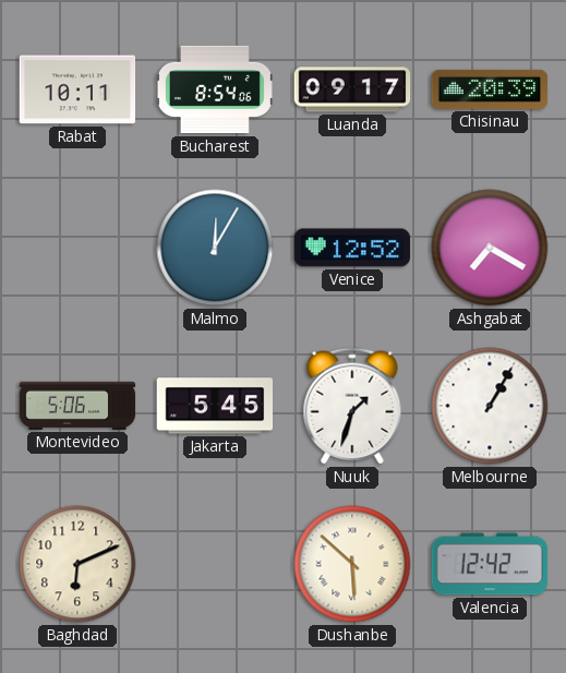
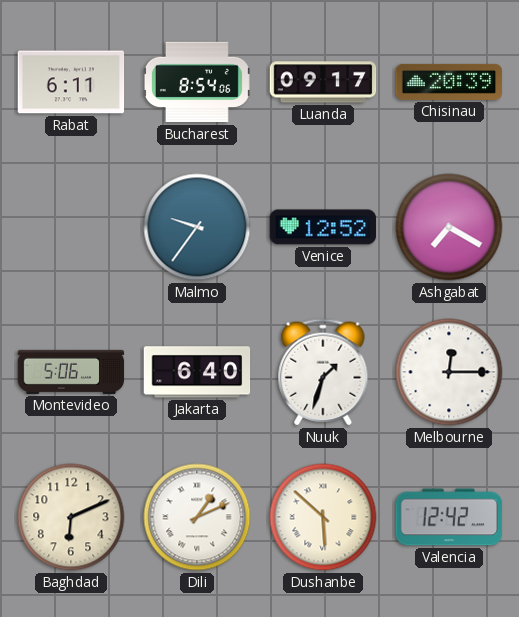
Rabat: 10:11 -> 6:11 (71, 82)
Malmo: 12:05 -> 9:36 (197, 227)
Jakarta: 5:45 -> 6:40 (197, 372)
Melbourne: 1:05 -> 12:15 (449, 372)
Dili: none -> 1:11 (197, 517)
